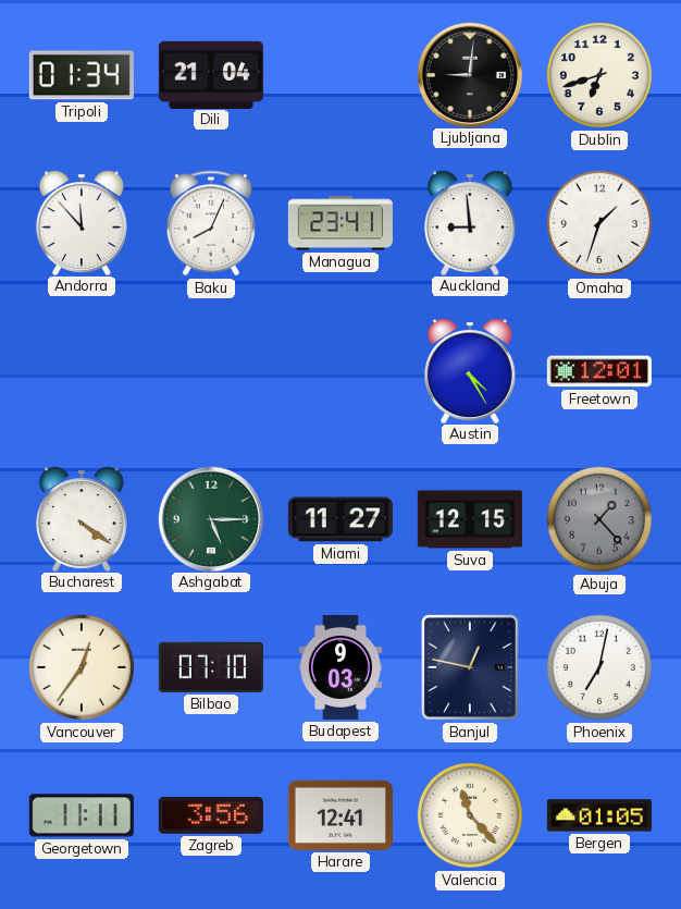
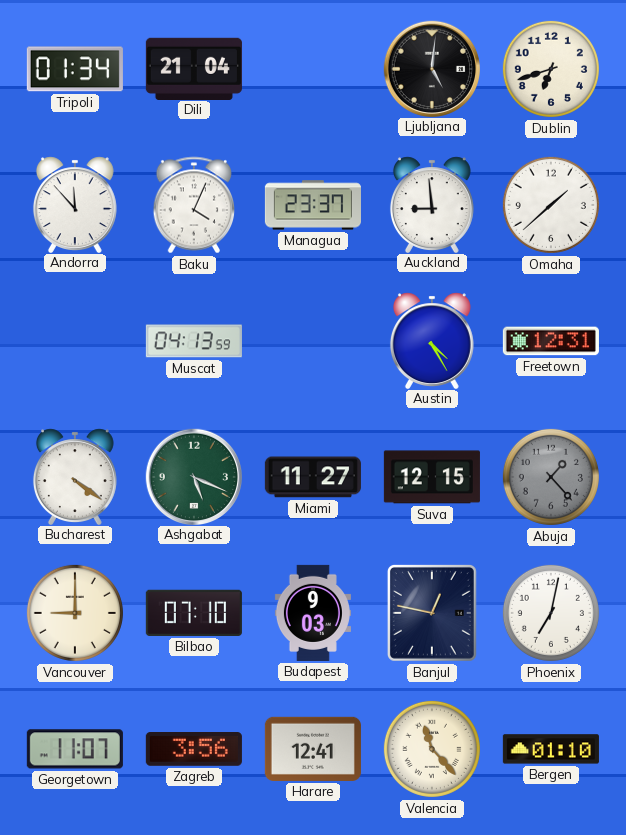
Ljubljana: 9:01 -> 5:01 (431, 68)
Baku: 8:04 -> 4:04 (194, 205)
Managua: 23:41 -> 23:37 (313, 205)
Omaha: 1:33 -> 1:38 (551, 205)
Muscat: none -> 04:13 (194, 341)
Freetown: 12:01 -> 12:31 (551, 341)
Ashgabat: 5:15 -> 5:19 (193, 476)
Vancouver: 12:36 -> 9:00 (75, 613)
Georgetown: 11:11 -> 11:07 (75, 749)
Bergen: 01:05 -> 01:10 (551, 749)
